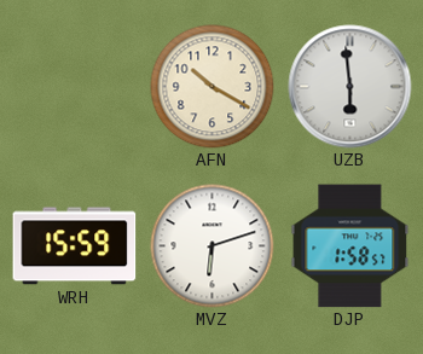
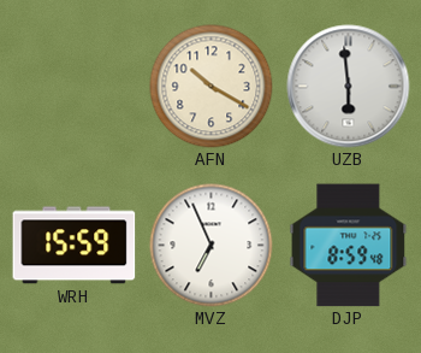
MVZ: 6:12 -> 6:56 (212, 246)
DJP: 1:58 -> 8:59 (349, 246)
